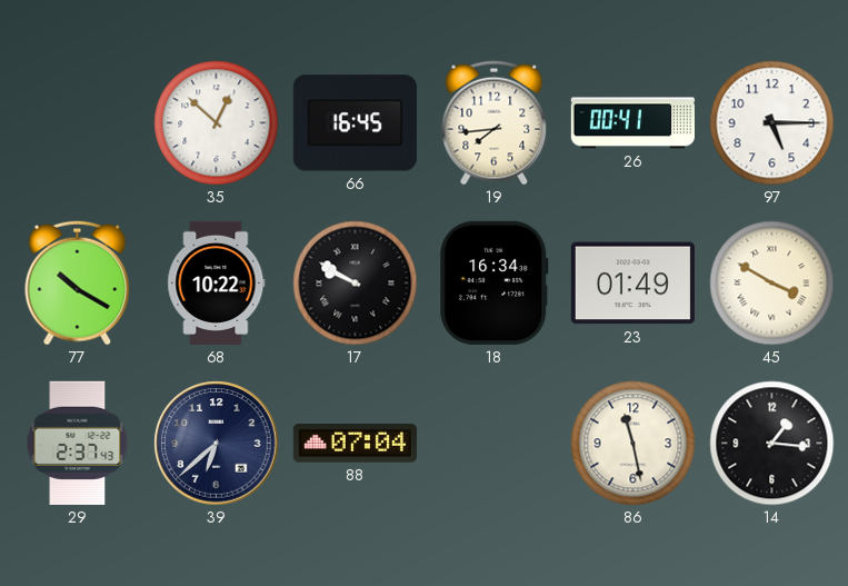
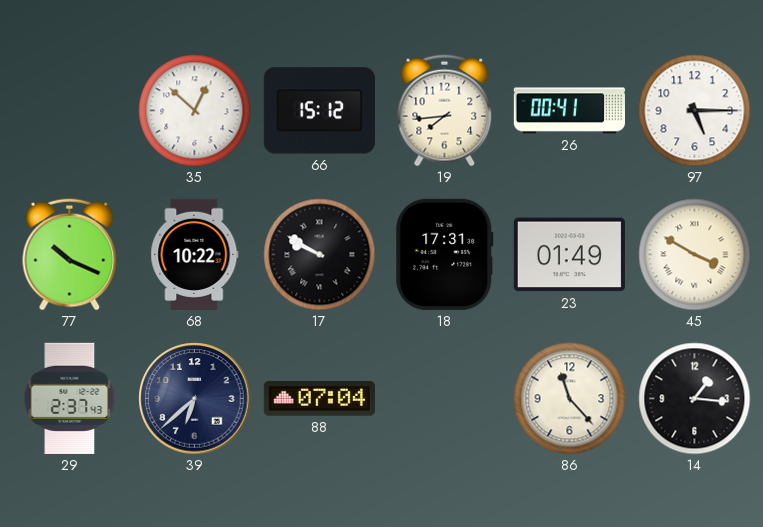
66: 16:45 -> 15:12 (319, 111)
77: 10:20 -> 10:19 (70, 255)
18: 16:34 -> 17:31 (445, 254)
86: 11:28 -> 11:23 (570, 399)
